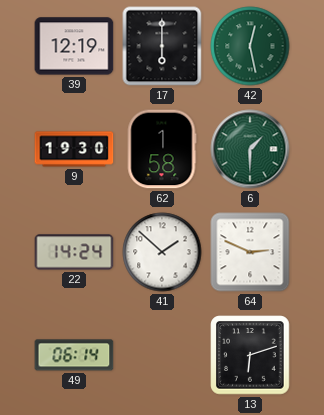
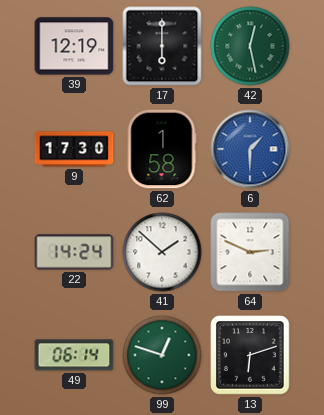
9: 19:30 -> 17:30 (74, 149)
6 dial: green -> blue (250, 149)
99: none -> 12:48 (162, 355)
